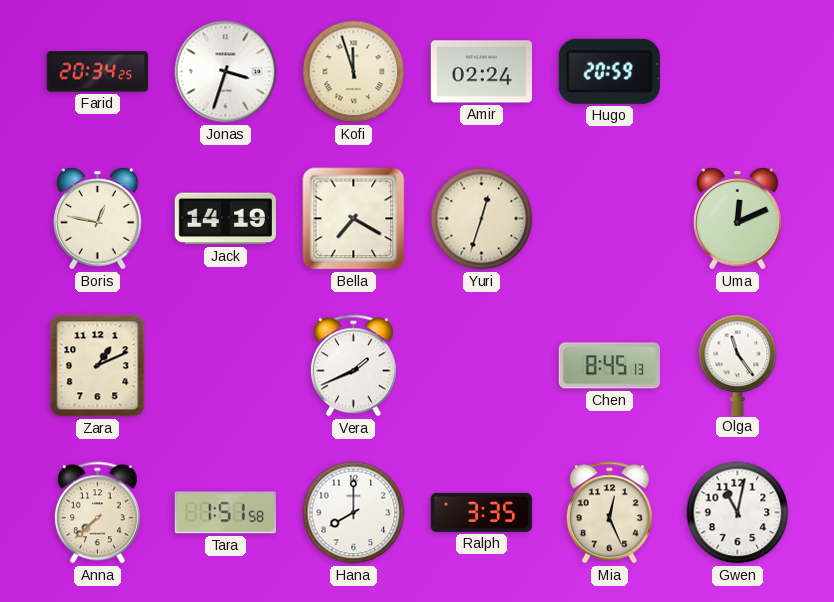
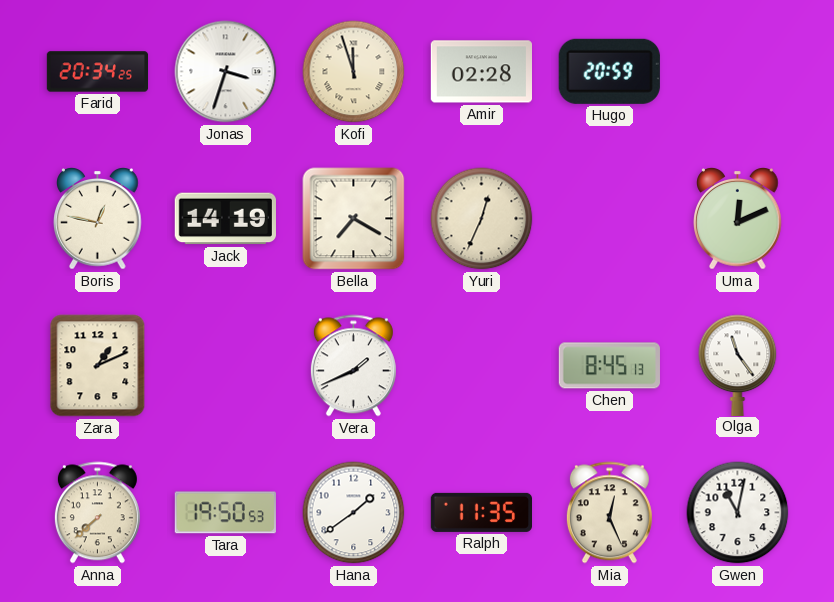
Amir: 02:24 -> 02:28 (481, 72)
Yuri: 12:33 -> 12:34 (482, 219)
Tara: 1:51 -> 19:50 (225, 513)
Hana: 8:00 -> 1:39 (354, 513)
Ralph: 3:35 -> 11:35 (481, 512)
